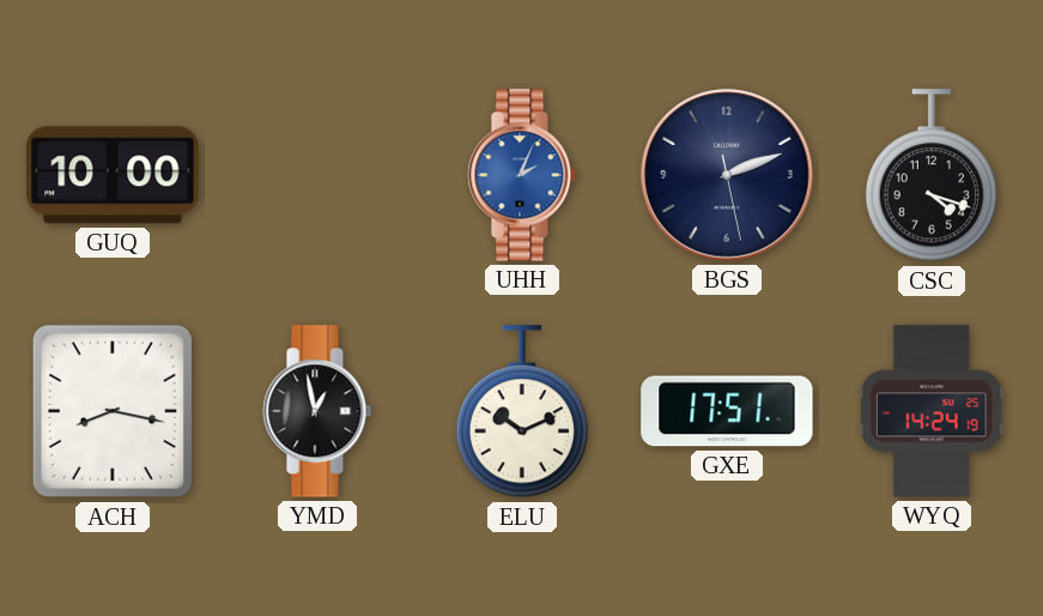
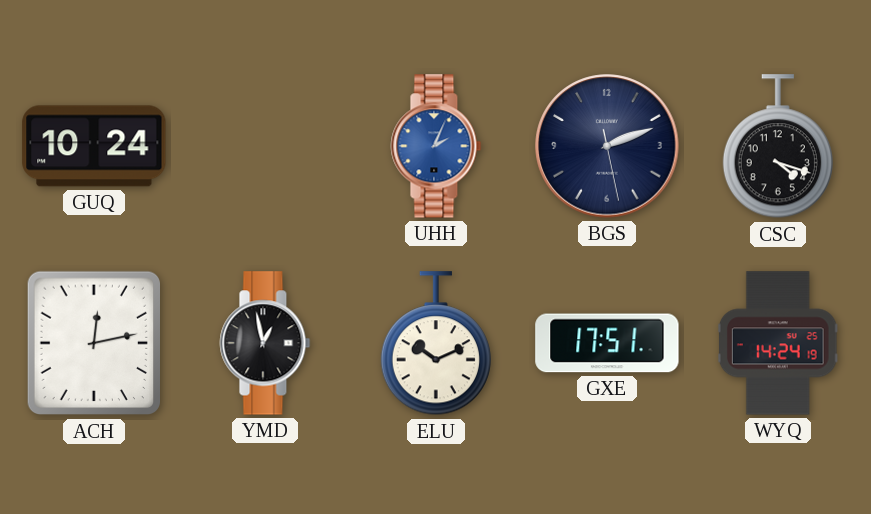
GUQ: 10:00 -> 10:24 (94, 146)
ACH: 8:17 -> 12:13 (93, 343)
